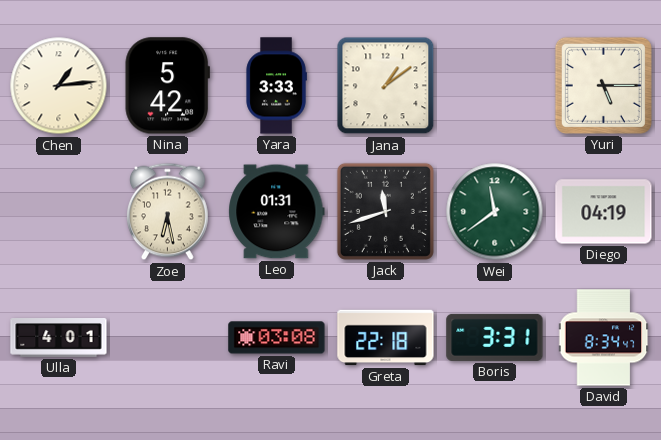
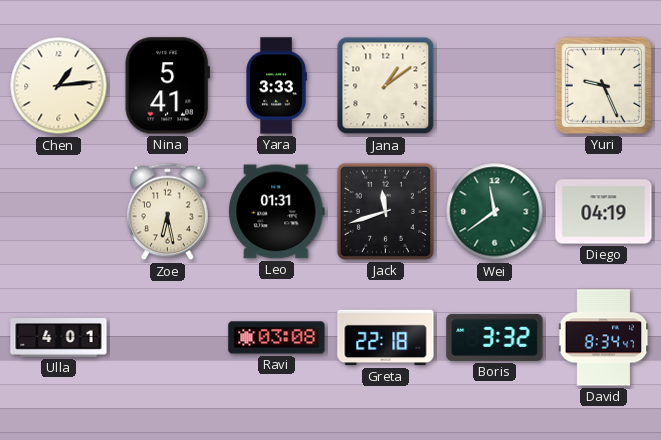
Nina: 5:42 -> 5:41 (167, 86)
Yuri: 5:15 -> 9:26 (603, 85)
Boris: 3:31 -> 3:32 (495, 337)
